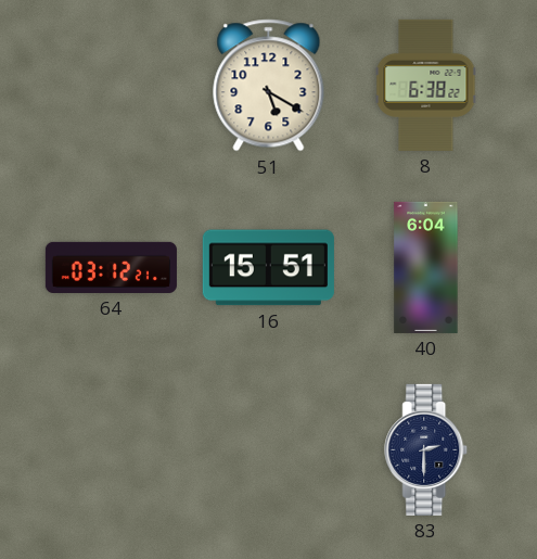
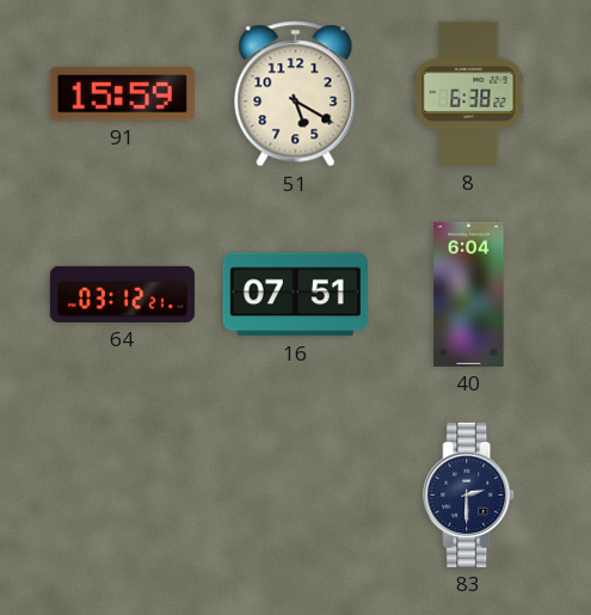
91: none -> 15:59 (122, 94)
16: 15:51 -> 07:51 (295, 295)
